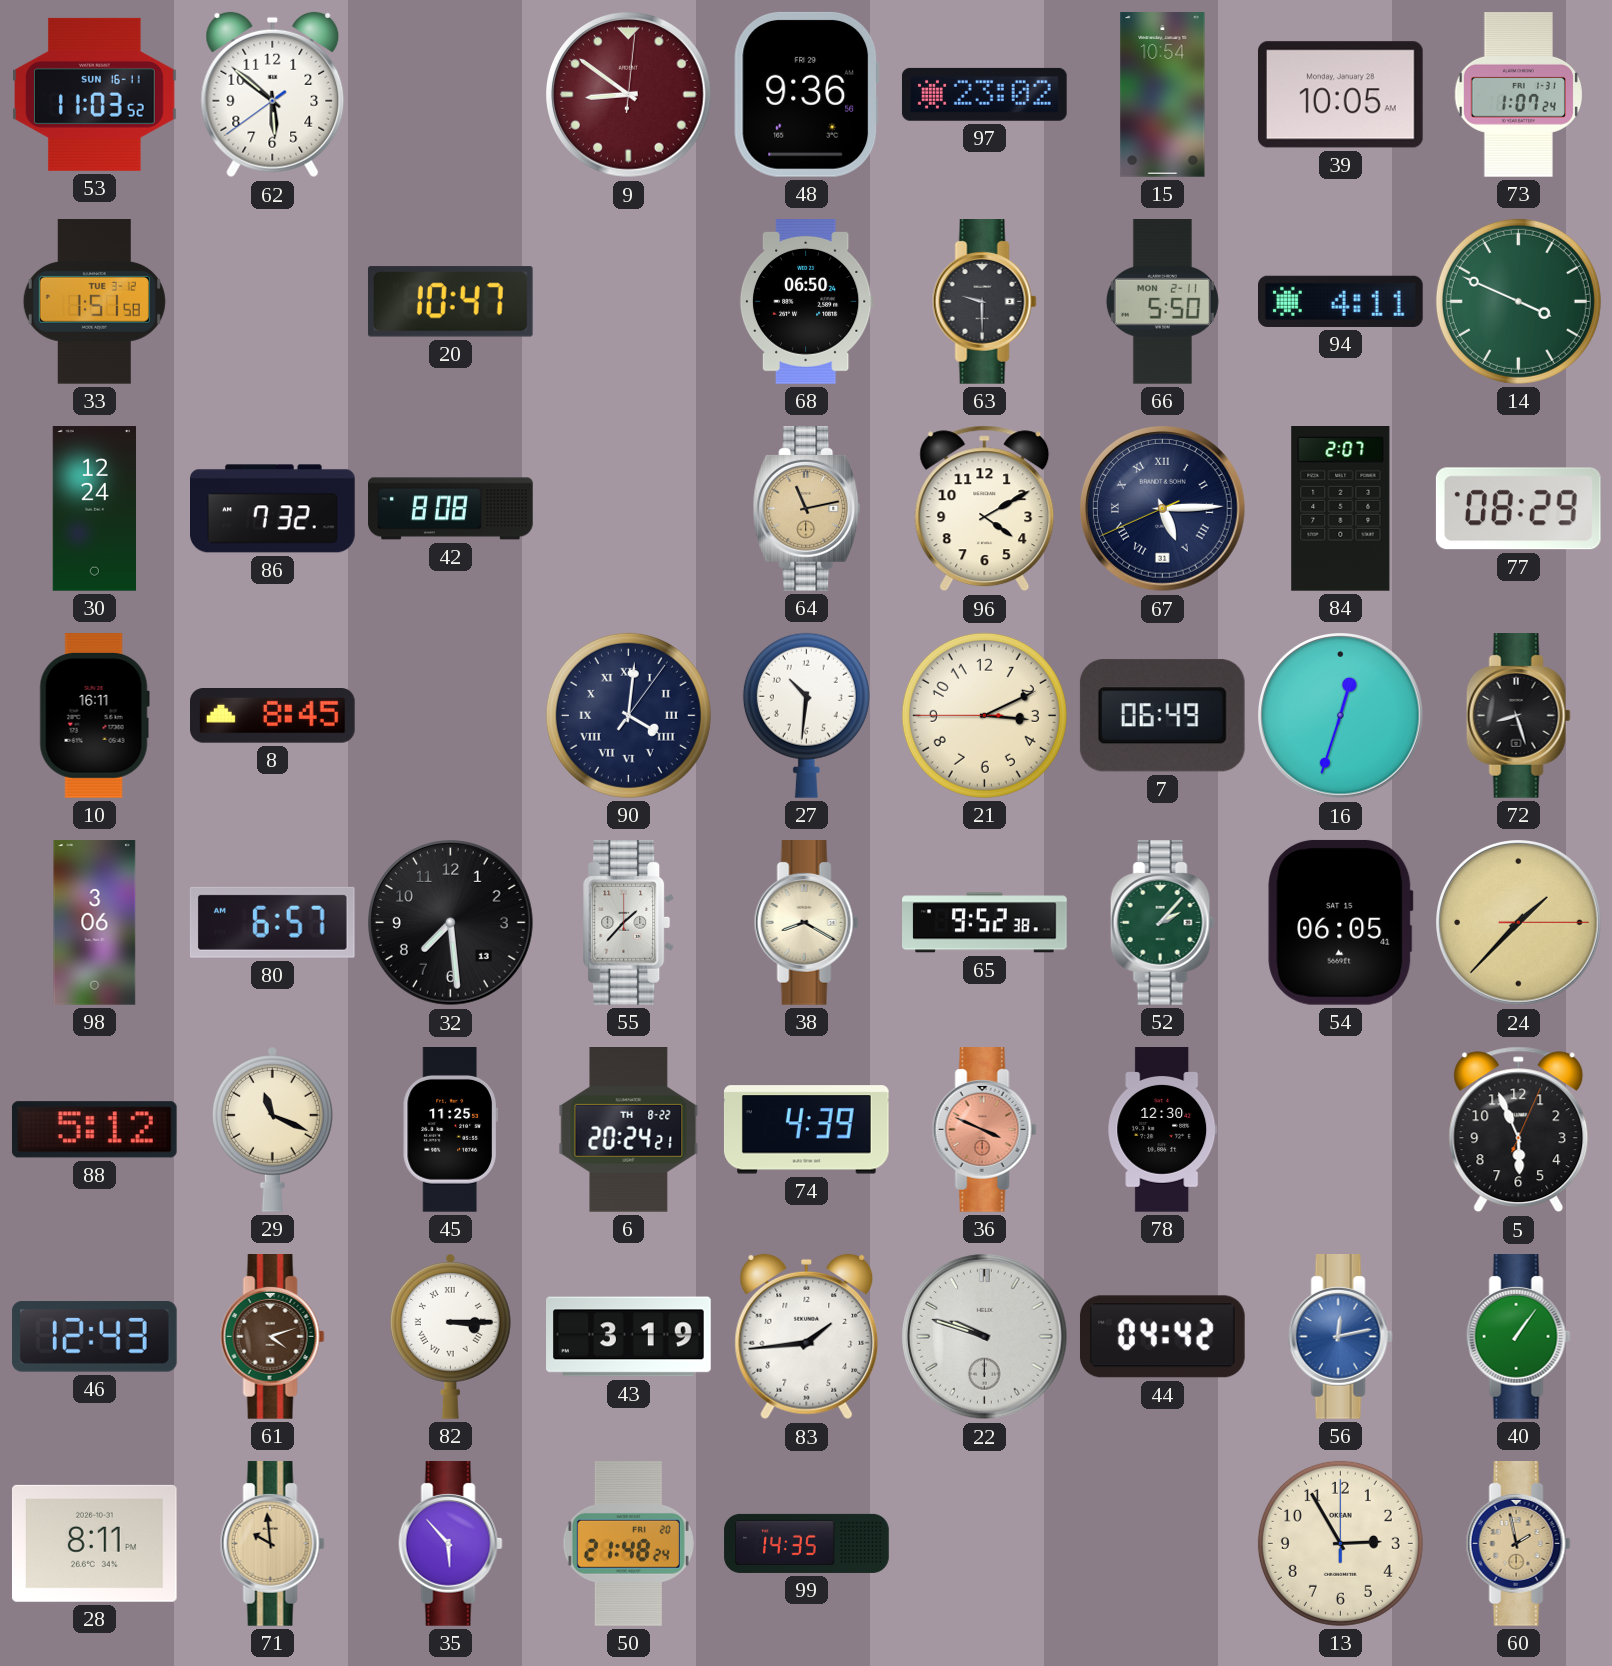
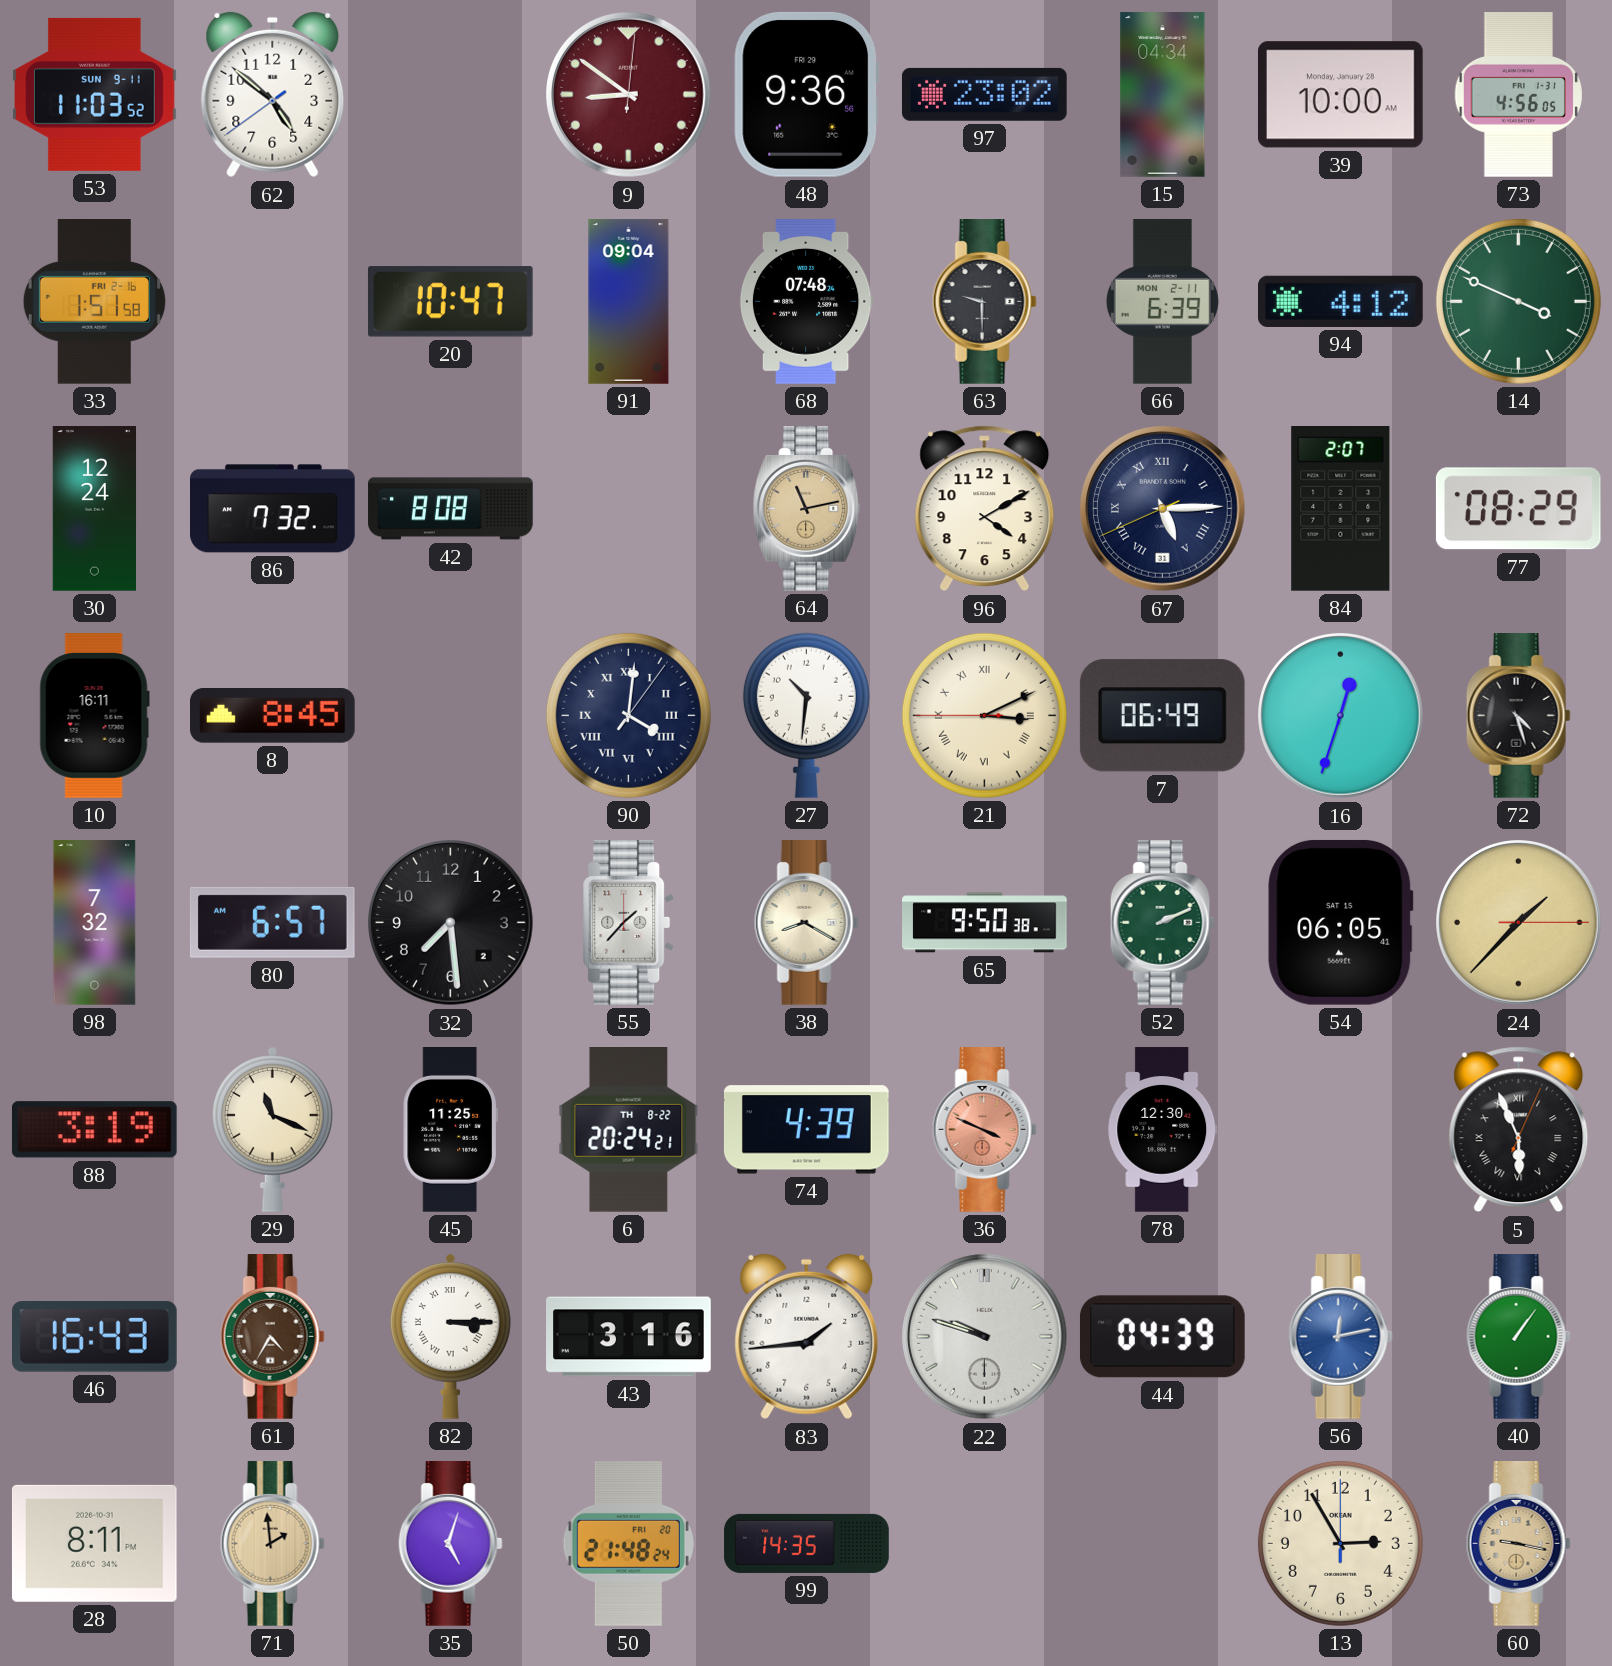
53 date: SUN 16-11 -> SUN 9-11 (95, 94)
62: 5:51 -> 4:51 (273, 95)
15: 10:54 -> 04:34 (1163, 95)
39: 10:05 -> 10:00 (1340, 95)
73: 1:07 -> 4:56 (1518, 95)
33 date: TUE 3-12 -> FRI 2-16 (94, 302)
91: none -> 09:04 (629, 302)
68: 06:50 -> 07:48 (806, 302)
66: 5:50 -> 6:39 (1162, 302)
94: 4:11 -> 4:12 (1341, 301)
21 numerals: Arabic -> Roman (984, 715)
72: 8:27 -> 4:27 (1518, 716)
98: 3:06 -> 7:32 (95, 923)
32 date: 13 -> 2 (451, 923)
65: 9:52 -> 9:50 (985, 923)
52: 2:07 -> 2:11 (1162, 923)
88: 5:12 -> 3:19 (94, 1130)
5 numerals: Arabic -> Roman (1519, 1130)
46: 12:43 -> 16:43 (95, 1337)
61: 4:12 -> 4:35 (272, 1337)
43: 3:19 -> 3:16 (629, 1337)
44: 04:42 -> 04:39 (1162, 1337)
71: 9:59 -> 1:59 (272, 1544)
35: 5:53 -> 5:03 (450, 1544)
60: 1:58 -> 9:17 (1518, 1544)
